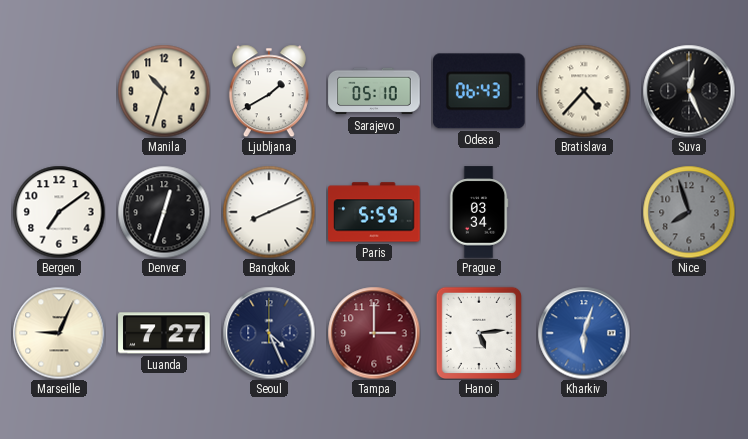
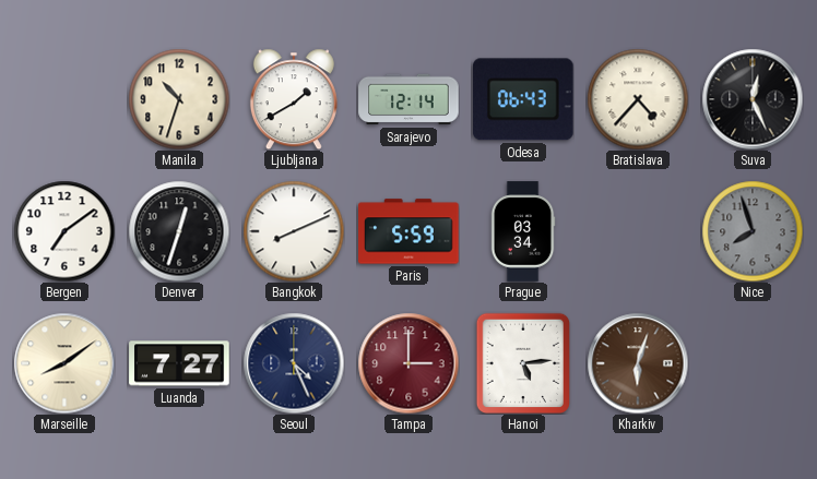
Sarajevo: 05:10 -> 12:14 (408, 99)
Marseille: 9:04 -> 8:09 (64, 363)
Kharkiv dial: blue -> brown (638, 363)
